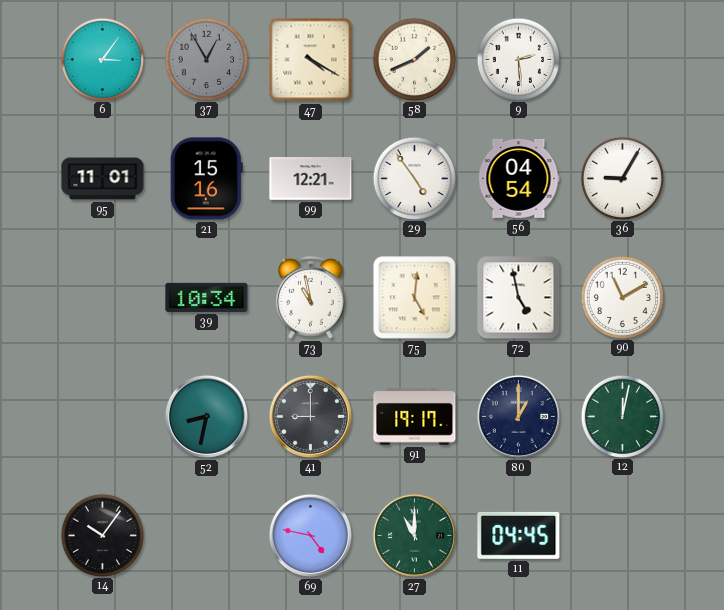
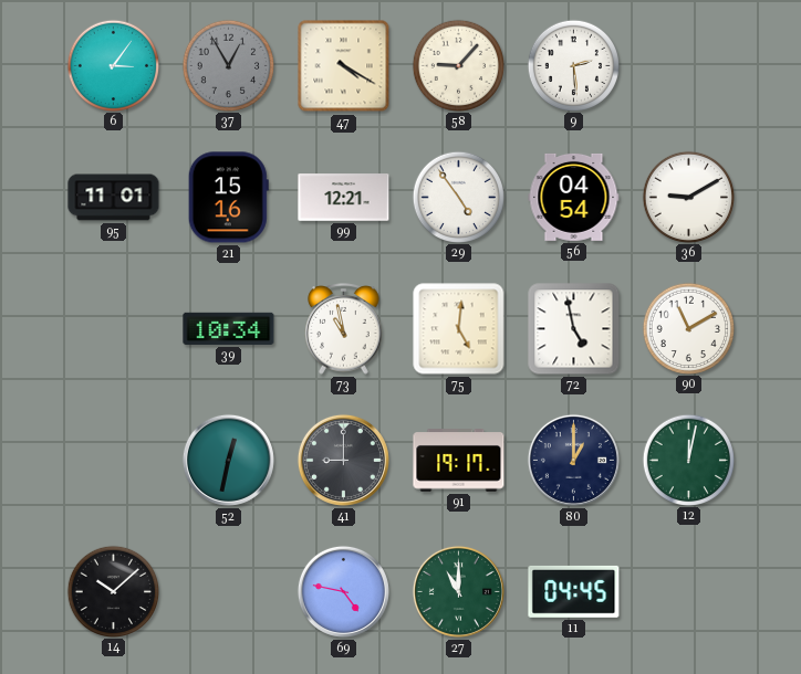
58: 1:41 -> 9:07 (458, 65)
36: 9:05 -> 9:10 (688, 197)
52: 8:32 -> 12:32 (228, 460)
14: 10:06 -> 10:08 (113, 591)
